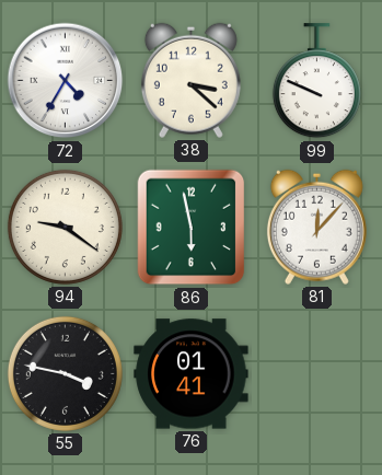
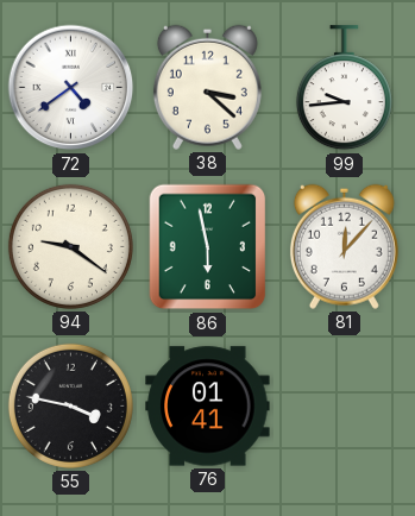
72: 4:35 -> 4:39 (71, 88)
99: 9:49 -> 9:44 (344, 88)
